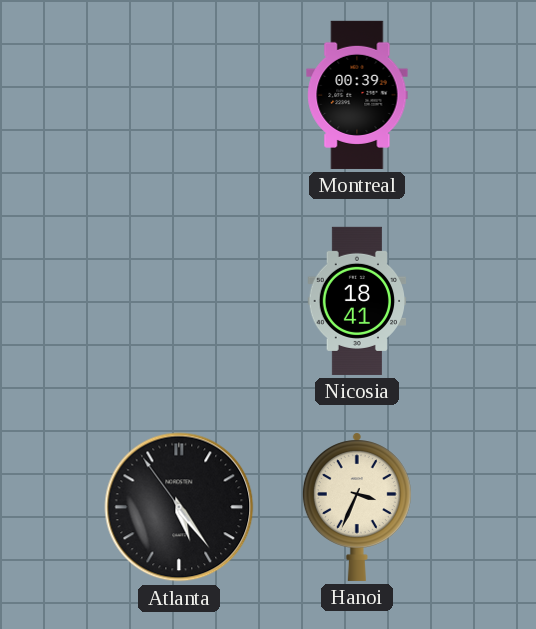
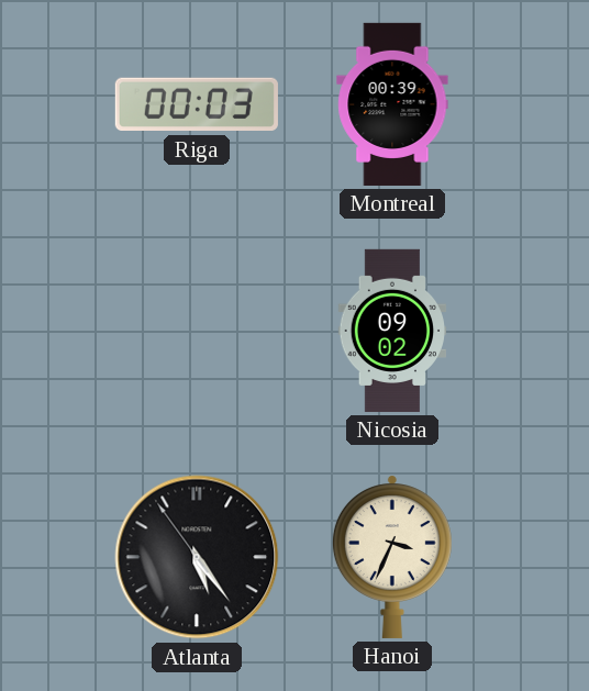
Riga: none -> 00:03 (197, 104)
Nicosia: 18:41 -> 09:02 (392, 331)
